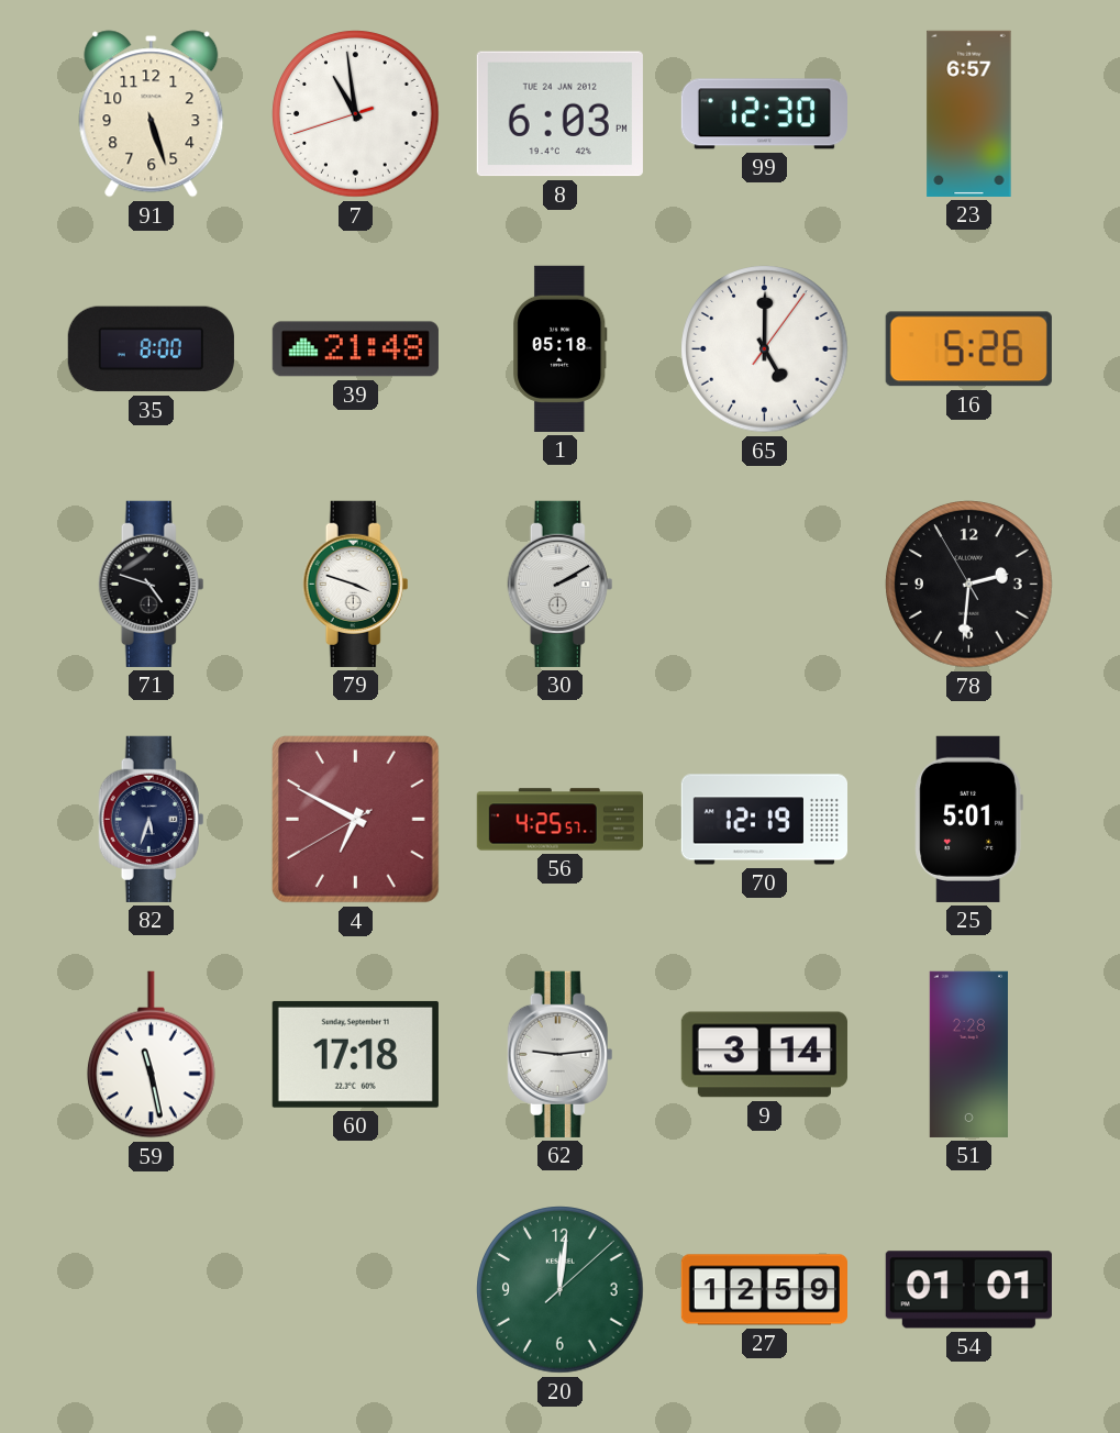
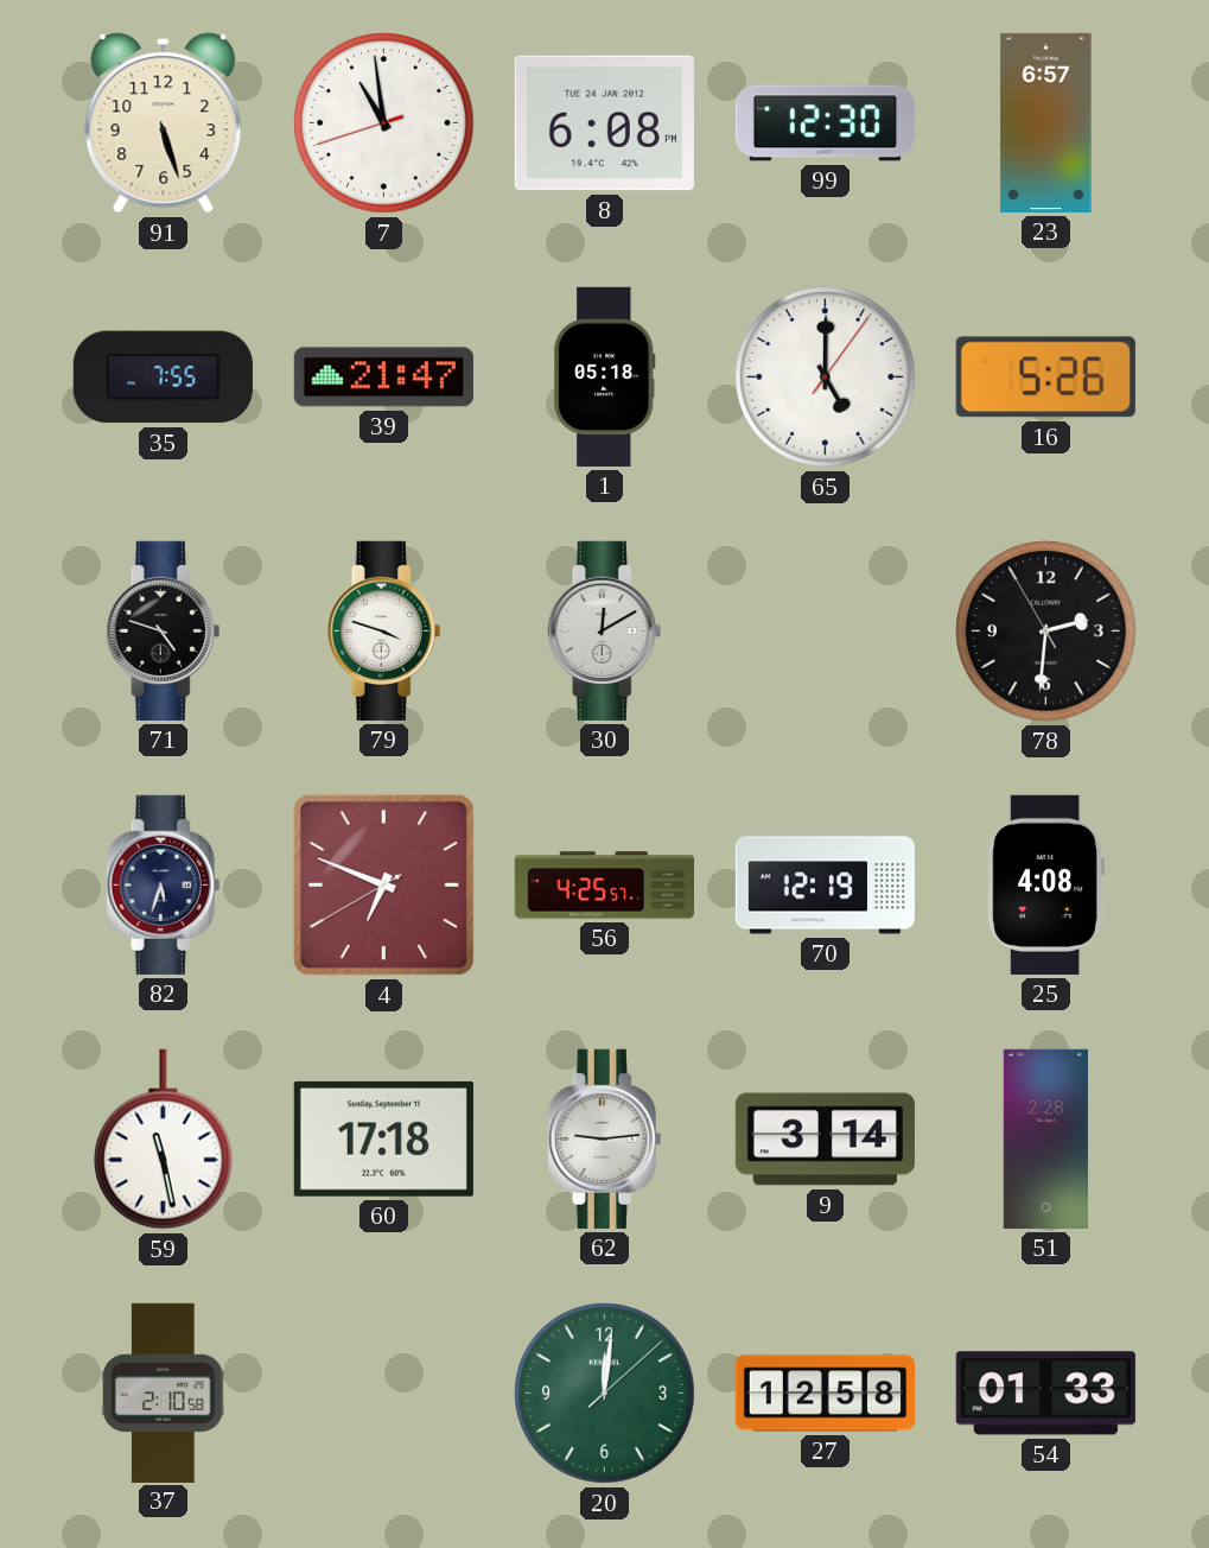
8: 6:03 -> 6:08 (604, 123)
35: 8:00 -> 7:55 (163, 378)
39: 21:48 -> 21:47 (383, 378)
30: 2:10 -> 12:10 (605, 630)
4: 6:49 -> 6:48 (383, 884)
25: 5:01 -> 4:08 (1045, 884)
37: none -> 2:10 (164, 1392)
27: 12:59 -> 12:58 (825, 1394)
54: 01:01 -> 01:33 (1045, 1394)
